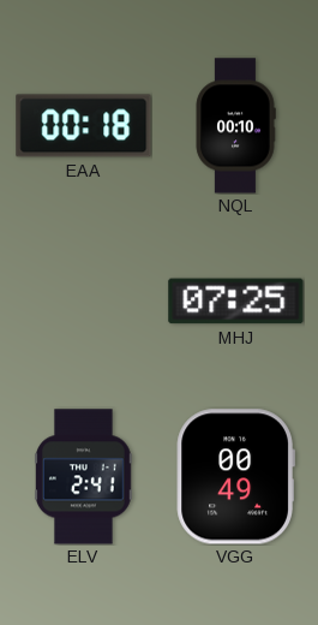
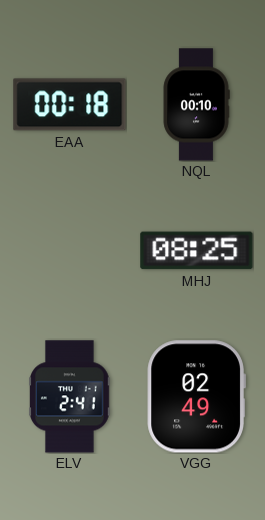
MHJ: 07:25 -> 08:25 (197, 251)
VGG: 00:49 -> 02:49 (196, 397)
